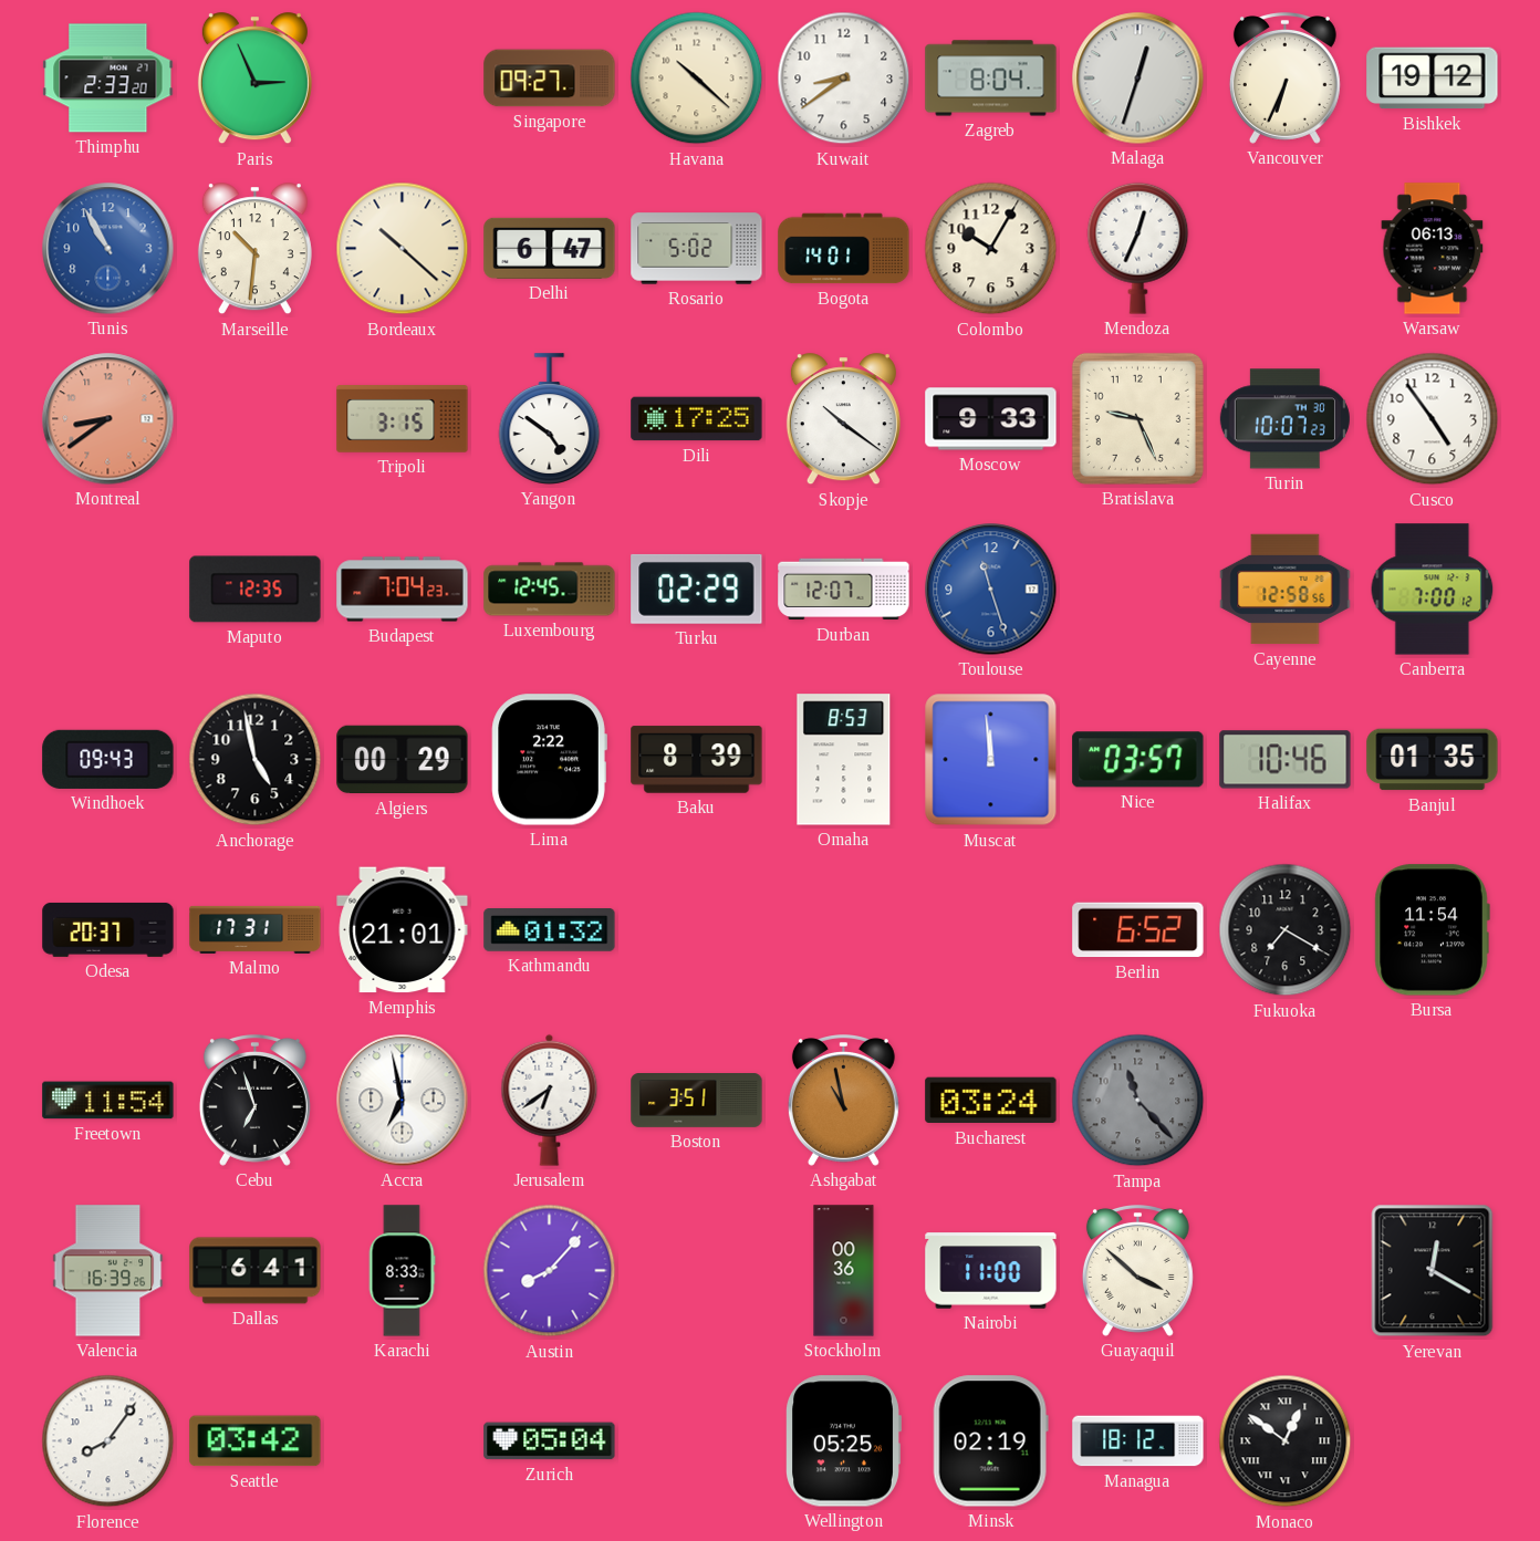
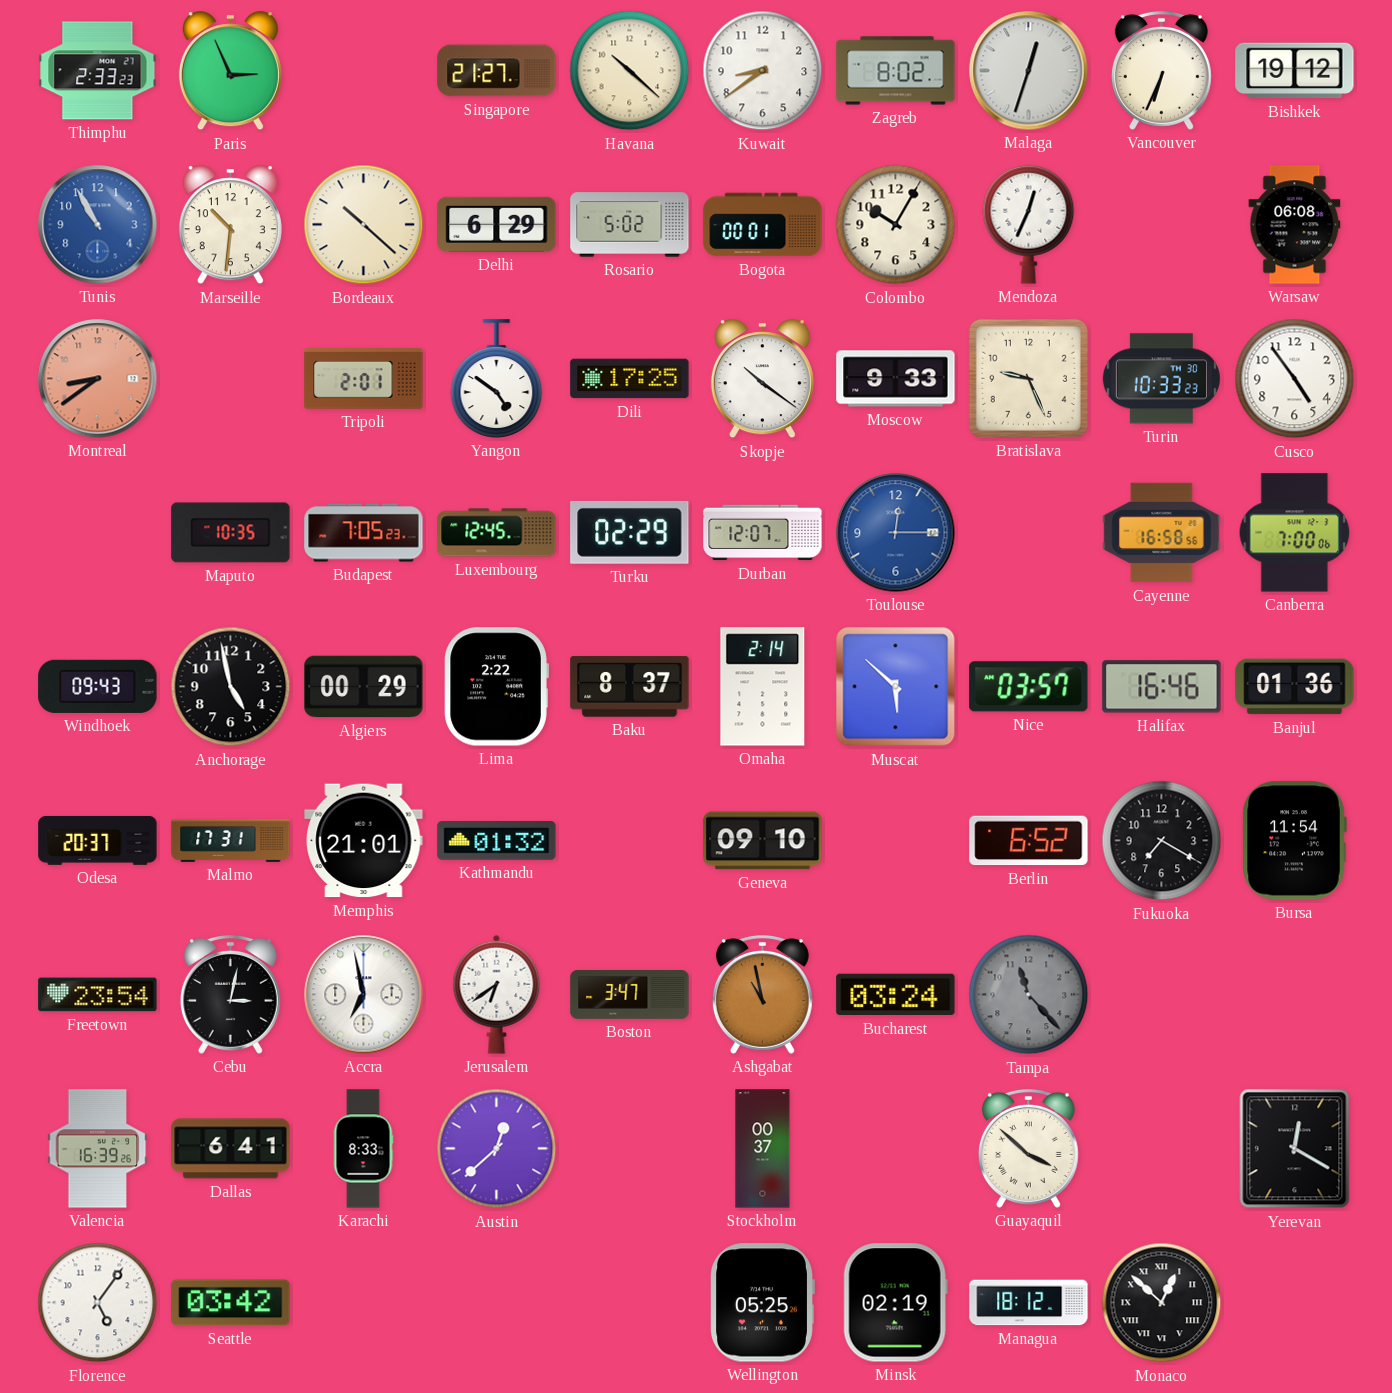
Thimphu: 2:33:20 -> 2:33:23 (98, 71)
Singapore: 09:27 -> 21:27 (497, 71)
Zagreb: 8:04 -> 8:02 (896, 71)
Delhi: 6:47 -> 6:29 (497, 224)
Bogota: 14:01 -> 00:01 (763, 225)
Warsaw: 06:13 -> 06:08 (1295, 225)
Tripoli: 3:15 -> 2:01 (364, 379)
Turin: 10:07 -> 10:33 (1161, 379)
Maputo: 12:35 -> 10:35 (231, 533)
Budapest: 7:04 -> 7:05 (364, 533)
Toulouse: 11:27 -> 12:15 (896, 533)
Cayenne: 12:58 -> 16:58 (1162, 533)
Canberra: 7:00:12 -> 7:00:06 (1295, 533)
Baku: 8:39 -> 8:37 (630, 687)
Omaha: 8:53 -> 2:14 (763, 687)
Muscat: 11:59 -> 5:52 (896, 687)
Halifax: 10:46 -> 16:46 (1162, 687)
Banjul: 01:35 -> 01:36 (1295, 687)
Geneva: none -> 09:10 (763, 841)
Freetown: 11:54 -> 23:54 (98, 995)
Cebu: 6:57 -> 3:02 (230, 995)
Boston: 3:51 -> 3:47 (630, 995)
Austin: 8:07 -> 12:38 (497, 1149)
Stockholm: 00:36 -> 00:37 (763, 1149)
Nairobi: 11:00 -> none (991, 1271)
Florence: 8:06 -> 5:06 (98, 1303)
Zurich: 05:04 -> none (550, 1441)
Monaco: 12:51 -> 12:52 (1162, 1303)
